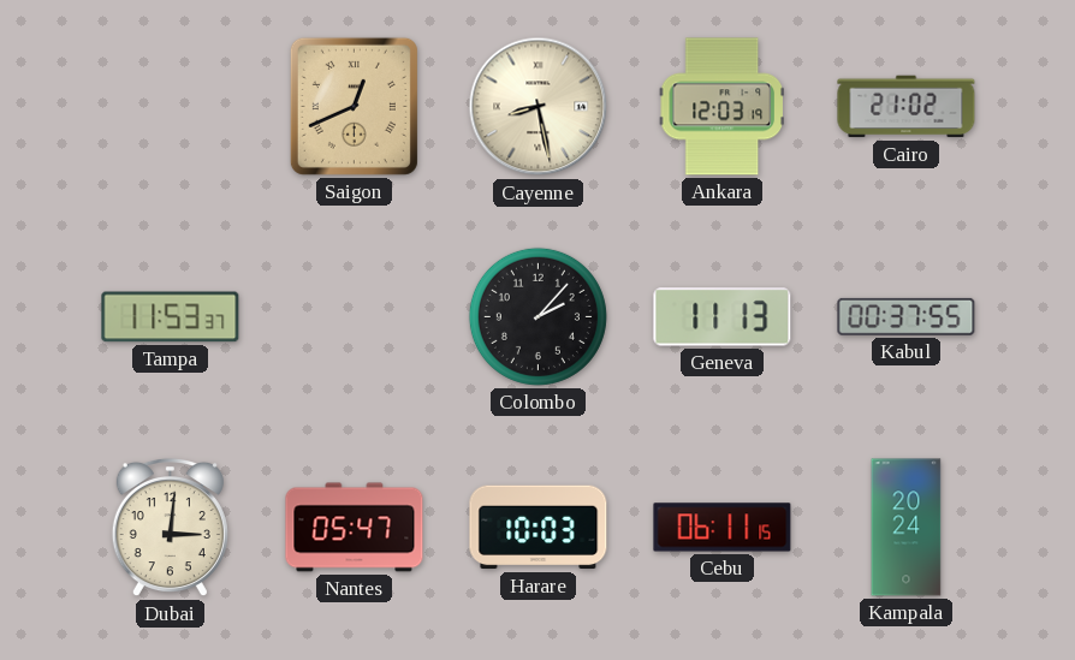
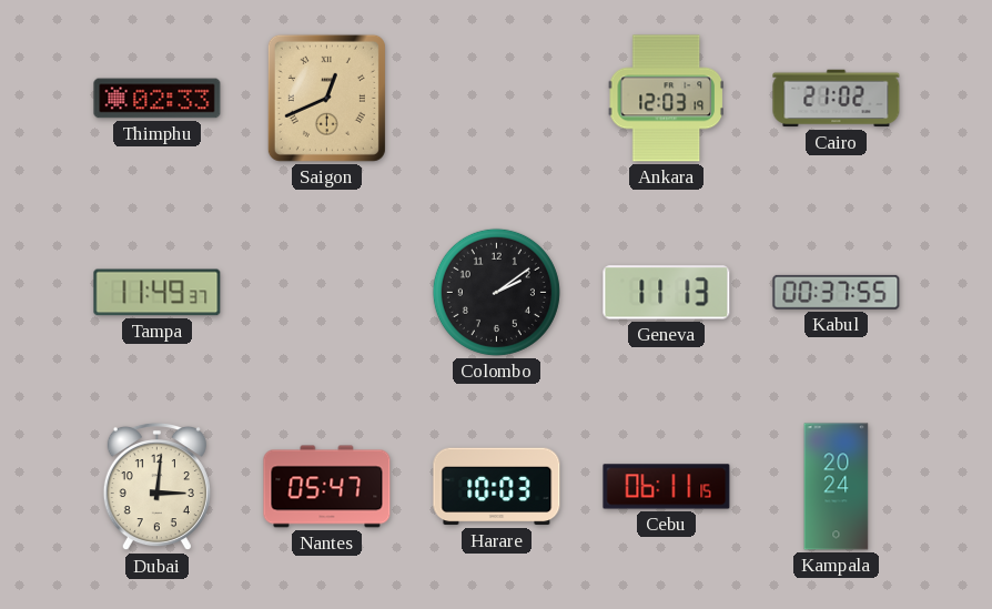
Thimphu: none -> 02:33 (158, 99)
Cayenne: 8:28 -> none (539, 107)
Tampa: 11:53 -> 11:49 (158, 293)
Colombo: 2:07 -> 2:09 (496, 292)
